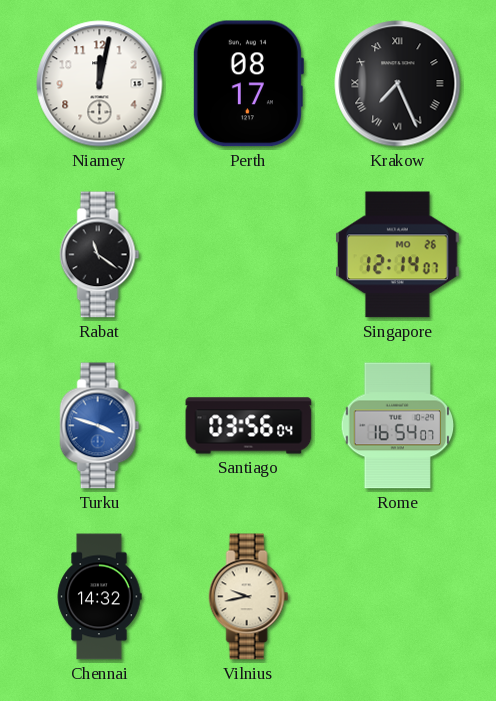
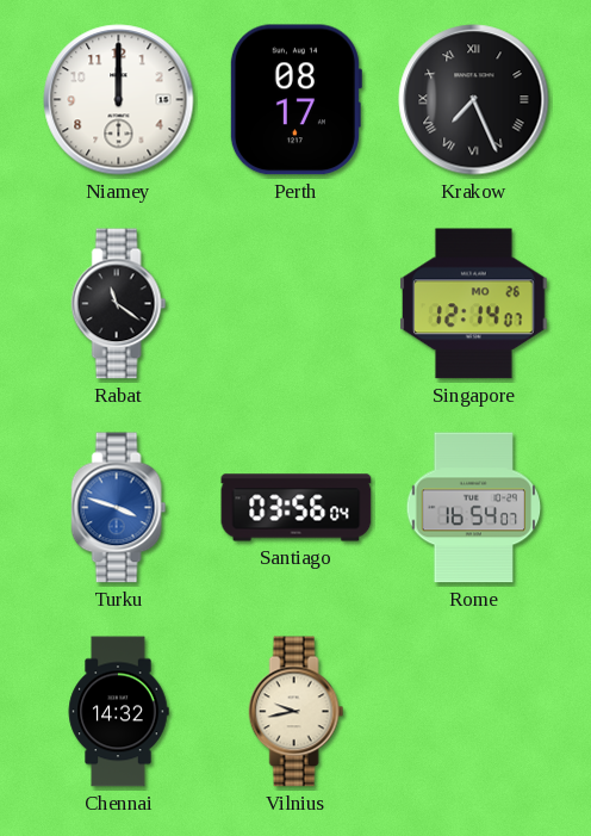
Niamey: 12:02 -> 12:00 (119, 100)
